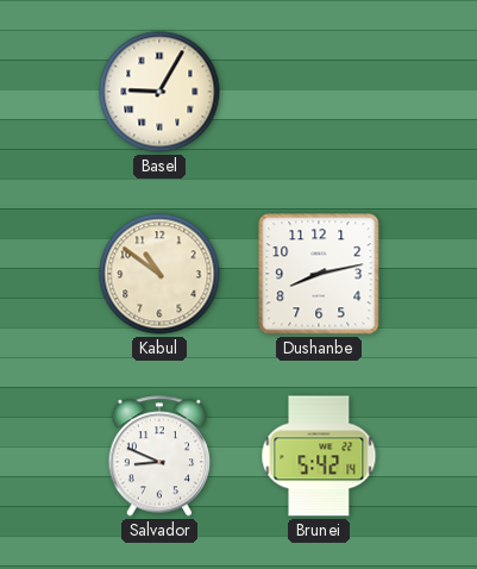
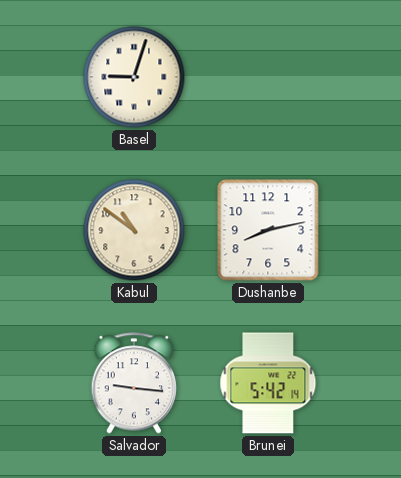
Basel: 9:05 -> 9:03 (134, 77)
Salvador: 8:49 -> 9:16 (134, 383)
